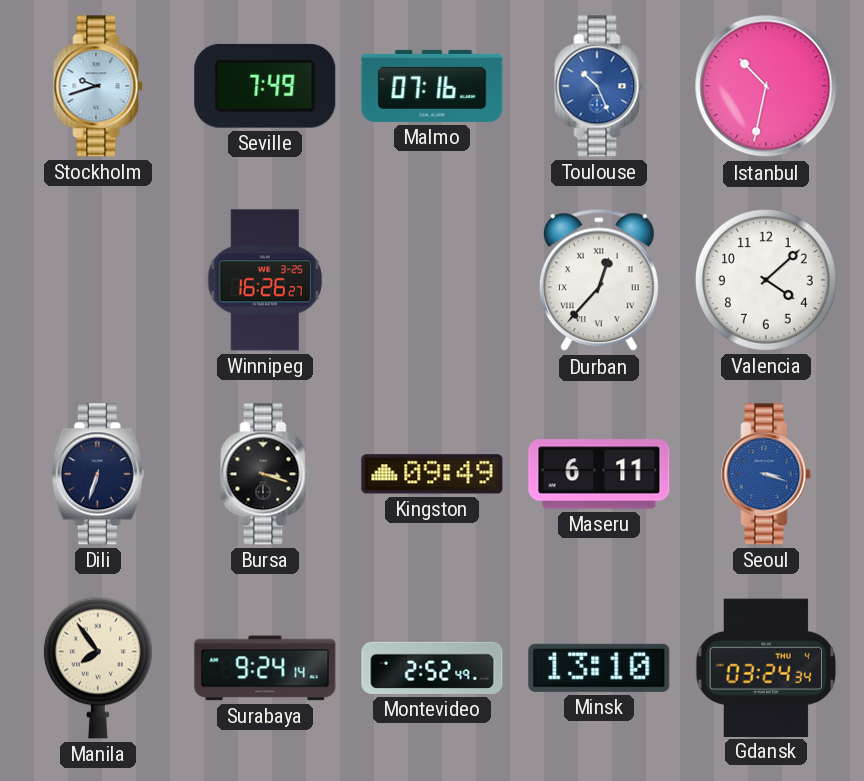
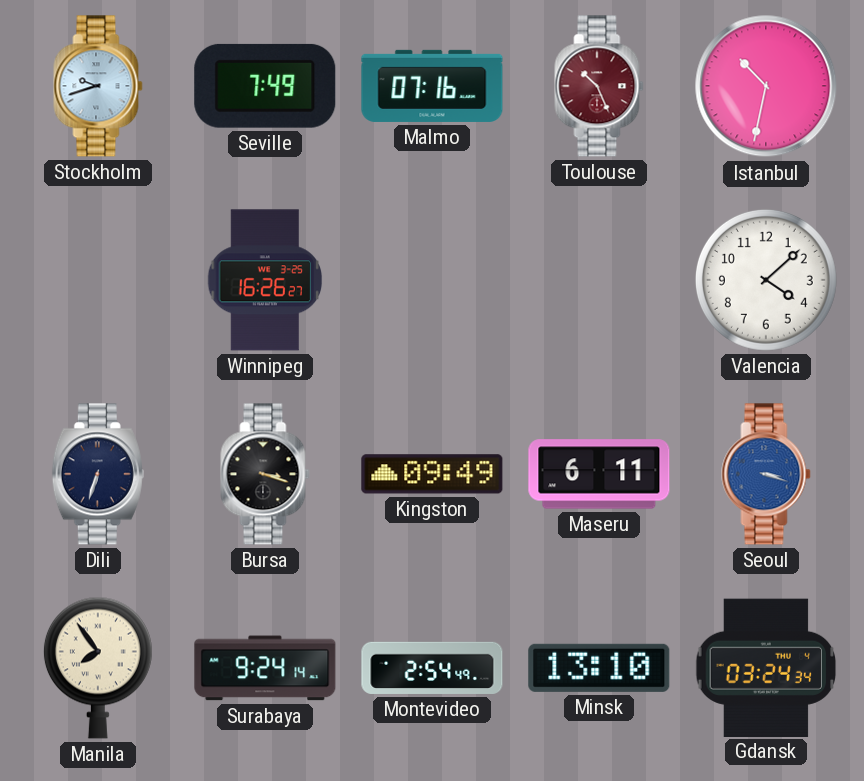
Toulouse dial: blue -> burgundy (599, 86)
Durban: 12:37 -> none (599, 280)
Montevideo: 2:52 -> 2:54 (432, 668)
